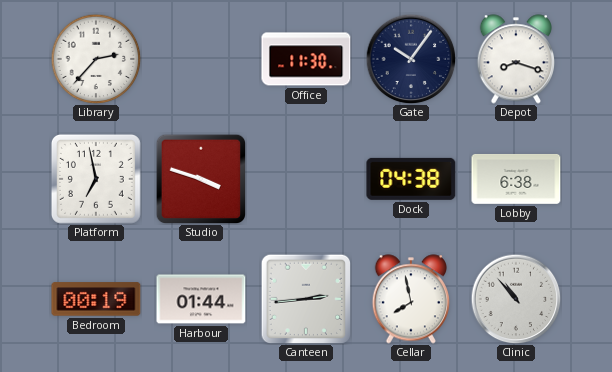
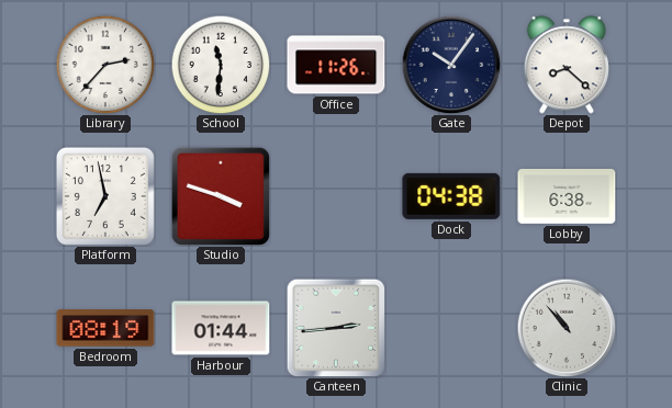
School: none -> 11:31 (221, 65)
Office: 11:30 -> 11:26 (336, 65)
Depot: 8:18 -> 8:22 (565, 65)
Bedroom: 00:19 -> 08:19 (105, 328)
Cellar: 7:58 -> none (410, 299)
